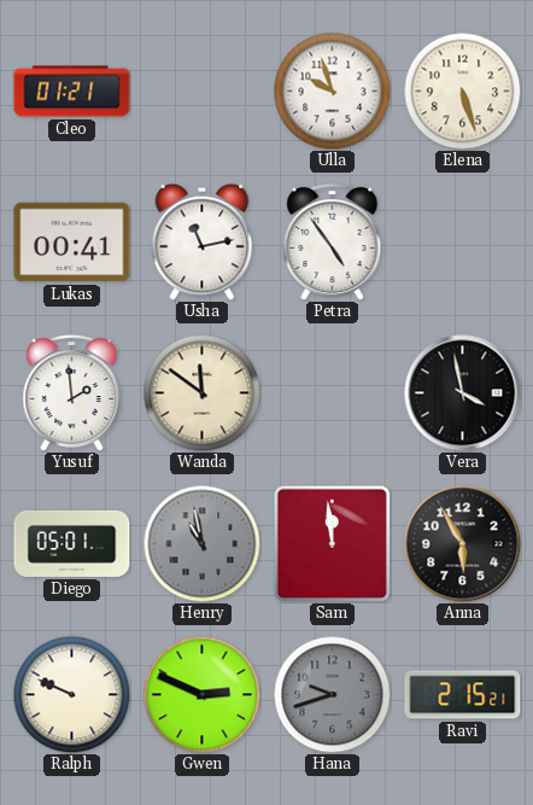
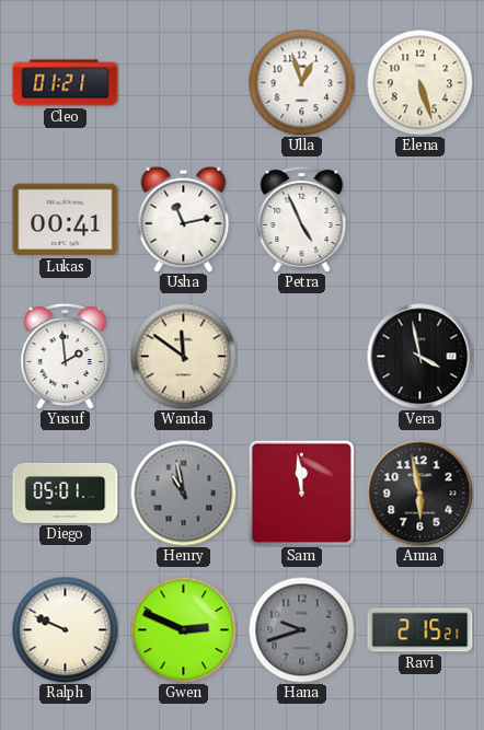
Ulla: 9:57 -> 12:57 (301, 82)
Petra: 4:54 -> 4:56 (302, 219)
Anna: 5:55 -> 5:58 (420, 494)
